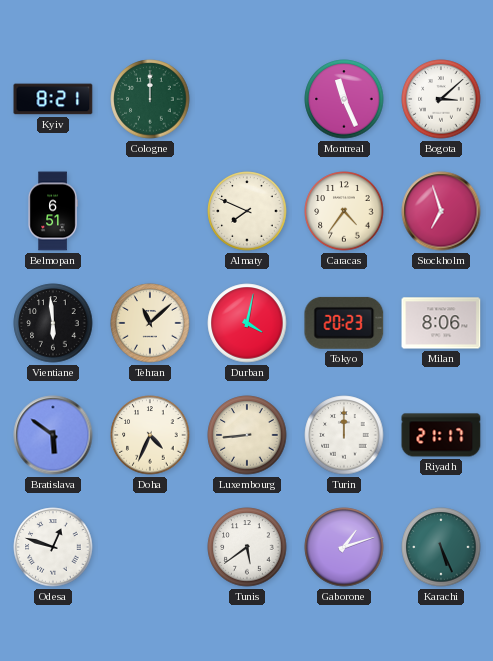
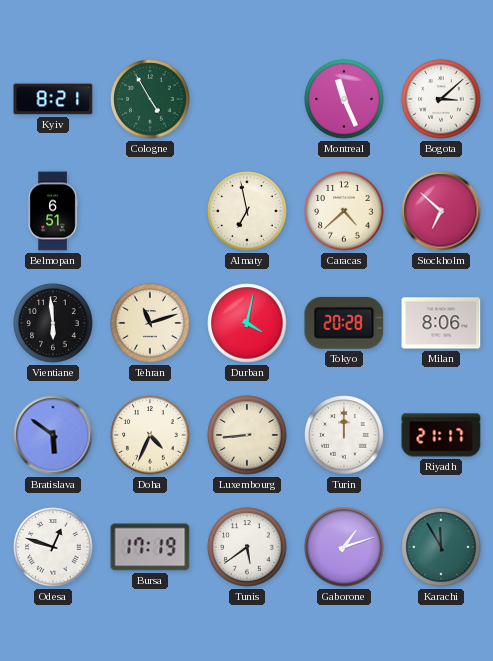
Cologne: 12:00 -> 4:55 (150, 99)
Almaty: 7:49 -> 6:58 (247, 211)
Caracas: 4:36 -> 4:38 (344, 211)
Stockholm: 6:57 -> 6:52 (441, 211)
Tehran: 11:08 -> 11:12 (150, 323)
Tokyo: 20:23 -> 20:28 (344, 323)
Bursa: none -> 17:19 (150, 547)
Karachi: 5:26 -> 11:55 (441, 547)
